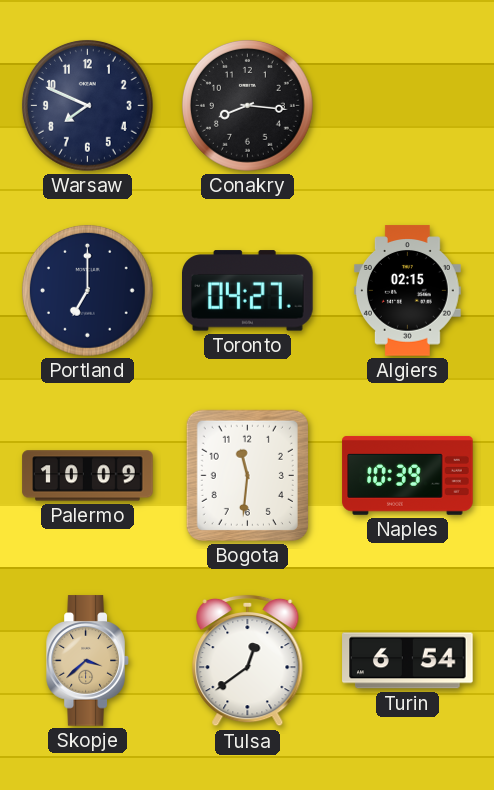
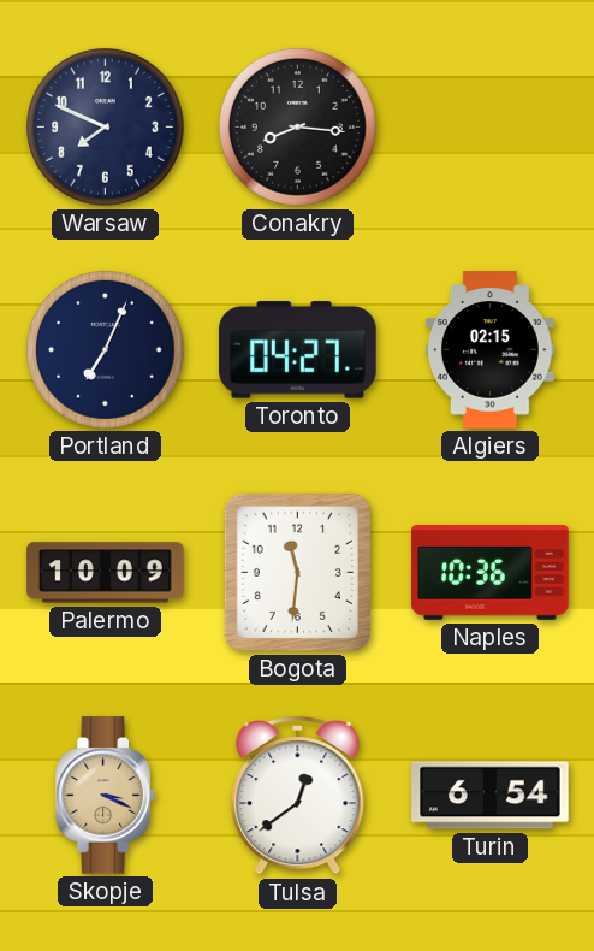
Portland: 7:00 -> 7:04 (105, 349)
Naples: 10:39 -> 10:36 (491, 572)
Skopje: 3:38 -> 3:19 (106, 796)
